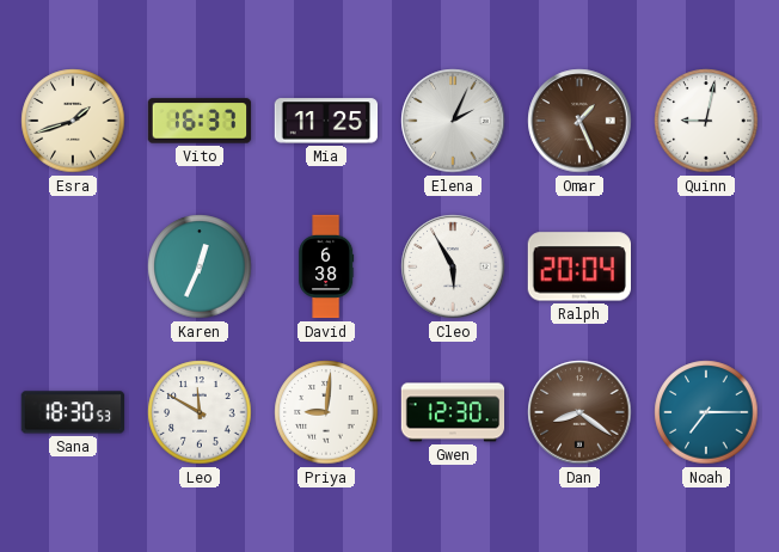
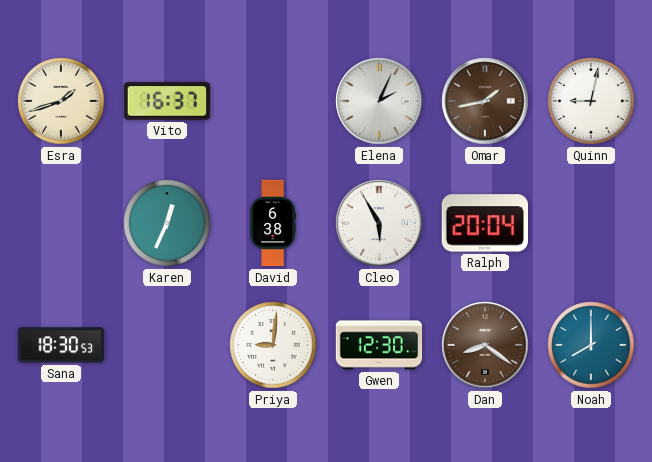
Mia: 11:25 -> none (326, 121)
Omar: 1:26 -> 1:43 (485, 101)
Leo: 11:50 -> none (200, 412)
Noah: 7:15 -> 8:00 (591, 345)
